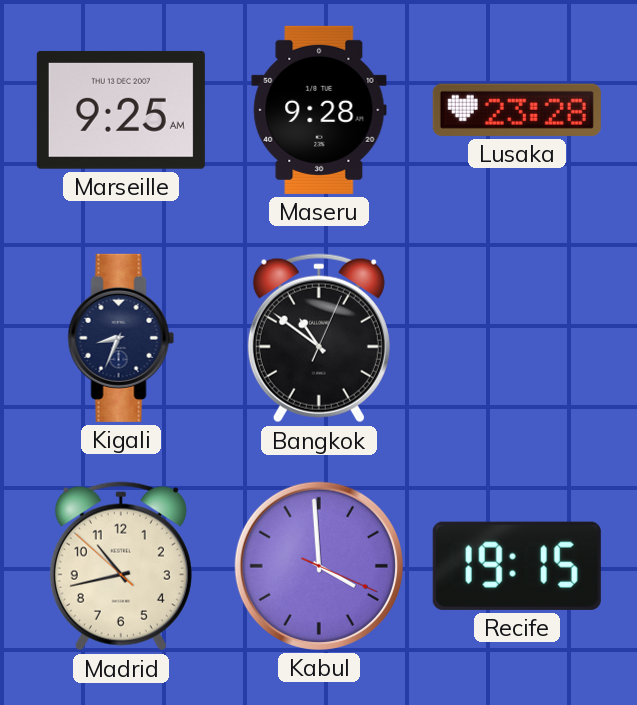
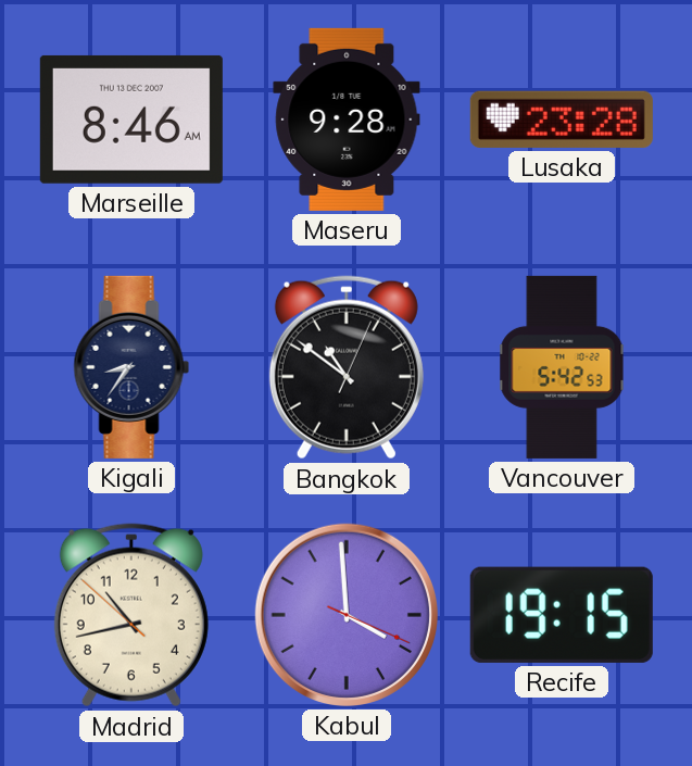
Marseille: 9:25 -> 8:46 (131, 120)
Kigali: 8:34 -> 8:36 (131, 367)
Vancouver: none -> 5:42 (562, 367)
